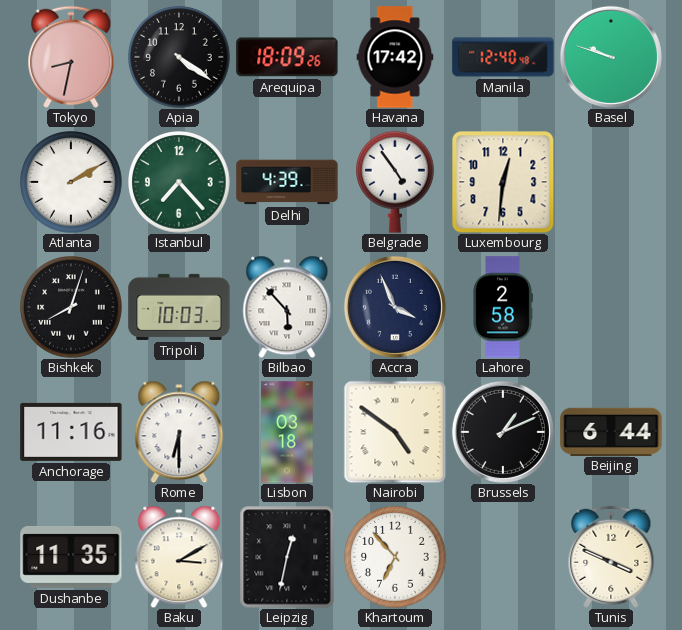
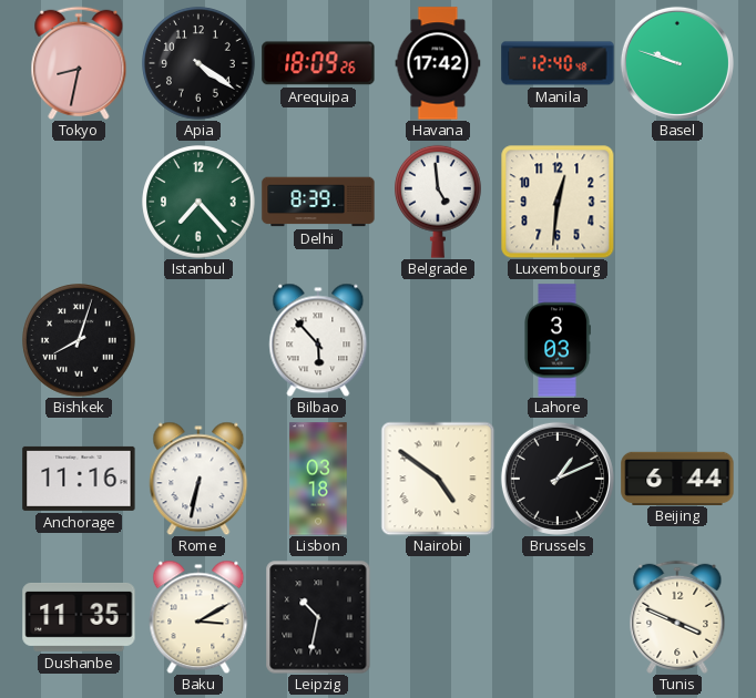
Atlanta: 2:10 -> none (71, 182)
Delhi: 4:39 -> 8:39 (318, 202)
Belgrade: 4:54 -> 4:59 (439, 202)
Tripoli: 10:03 -> none (179, 307)
Accra: 3:56 -> none (395, 307)
Lahore: 2:58 -> 3:03 (558, 340)
Rome: 6:30 -> 6:32 (198, 479)
Leipzig: 12:32 -> 10:32 (318, 617)
Khartoum: 6:53 -> none (395, 557)
